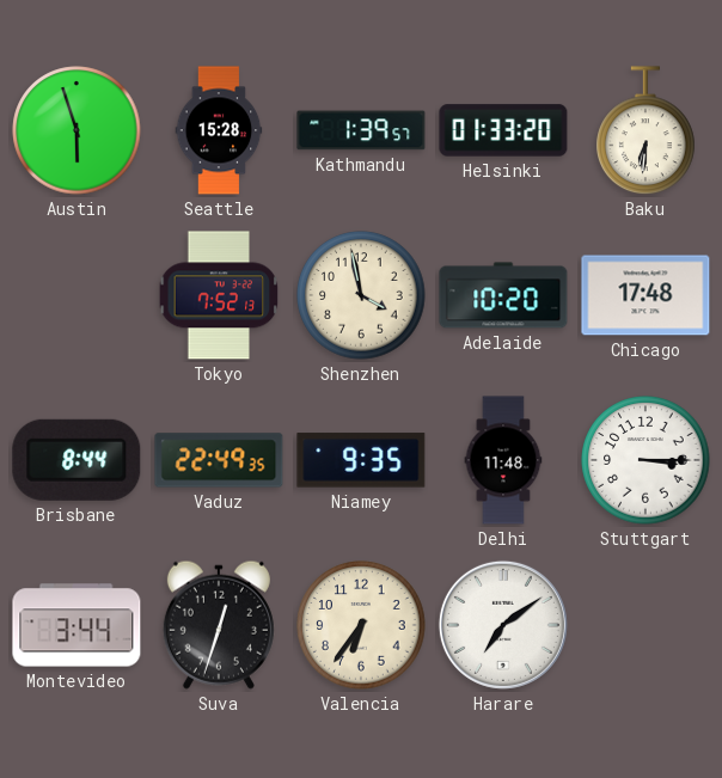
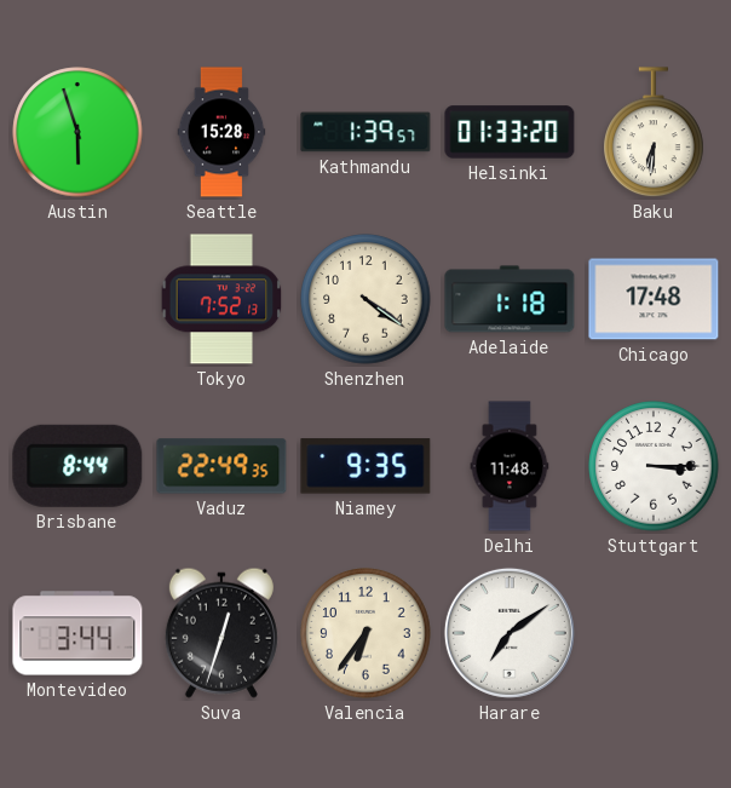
Shenzhen: 3:58 -> 4:21 (365, 299)
Adelaide: 10:20 -> 1:18 (510, 299)
